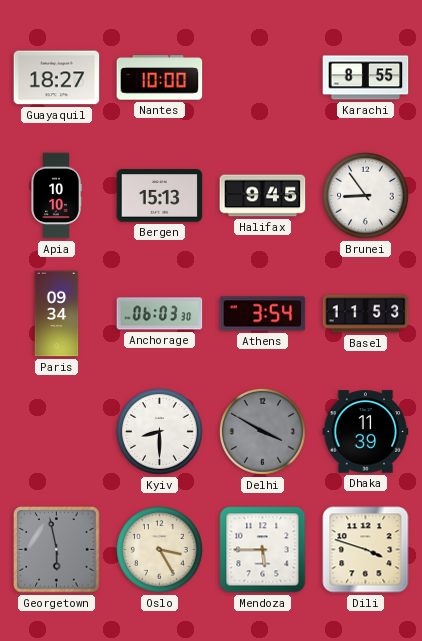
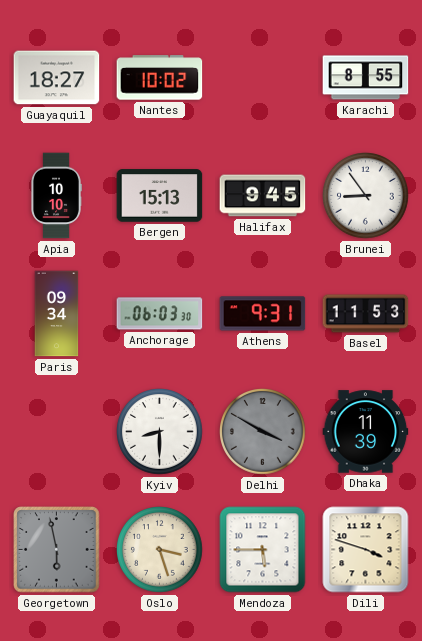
Nantes: 10:00 -> 10:02 (160, 78)
Athens: 3:54 -> 9:31 (263, 314)
Oslo: 3:25 -> 3:27 (160, 550)
